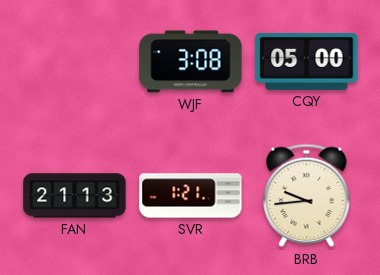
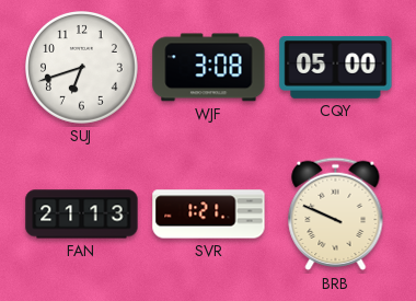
SUJ: none -> 6:42 (82, 68)
BRB: 9:44 -> 9:49 (336, 215)
